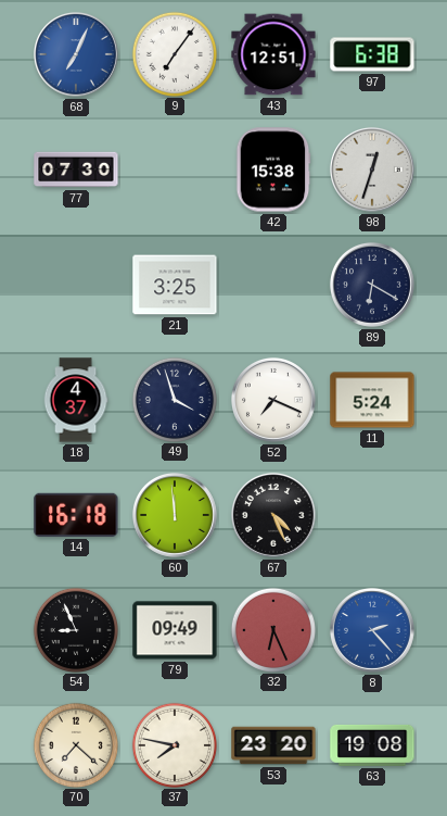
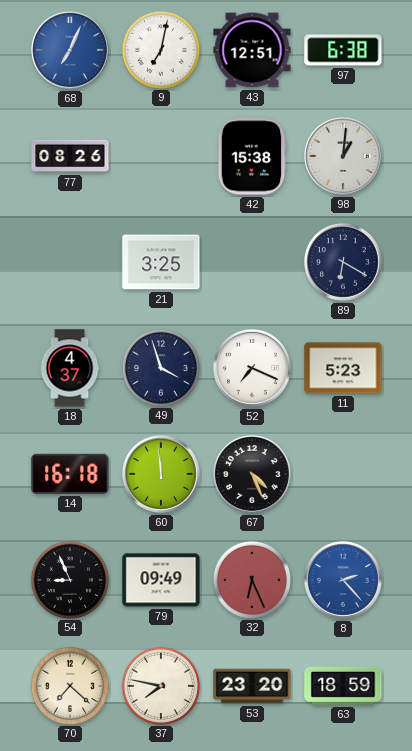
9: 7:06 -> 7:02 (160, 49)
77: 07:30 -> 08:26 (70, 156)
98: 12:33 -> 1:01 (343, 156)
11: 5:24 -> 5:23 (343, 368)
63: 19:08 -> 18:59 (343, 686)
